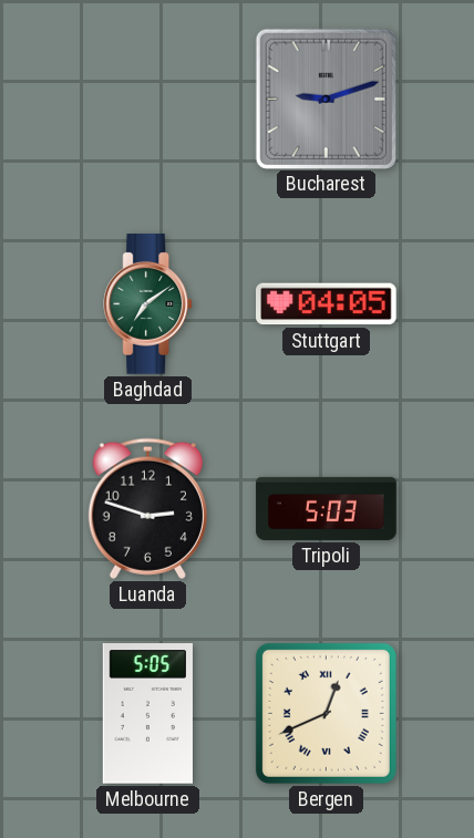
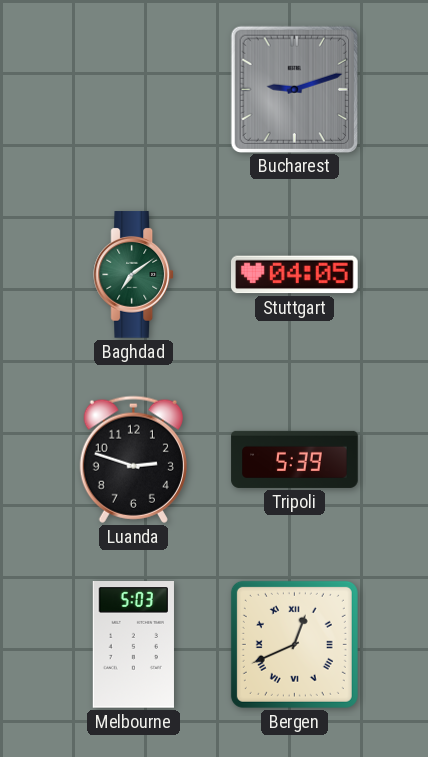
Tripoli: 5:03 -> 5:39 (295, 459)
Melbourne: 5:05 -> 5:03 (133, 645)
